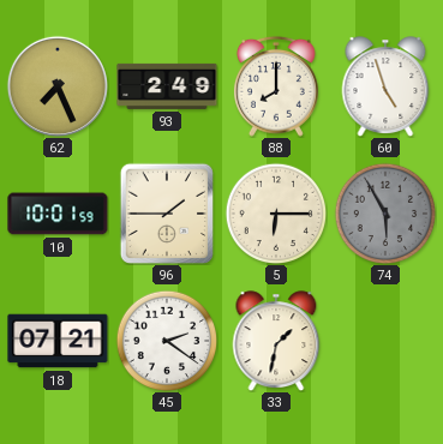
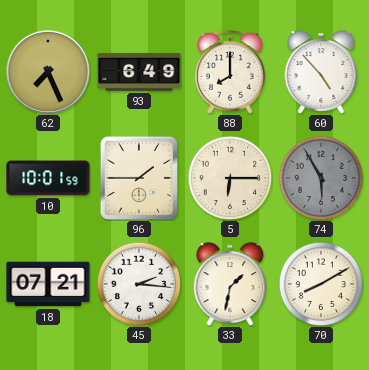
93: 2:49 -> 6:49 (139, 72)
60: 4:57 -> 4:53 (321, 72)
45: 2:21 -> 2:16 (139, 284)
70: none -> 8:10 (321, 284)
